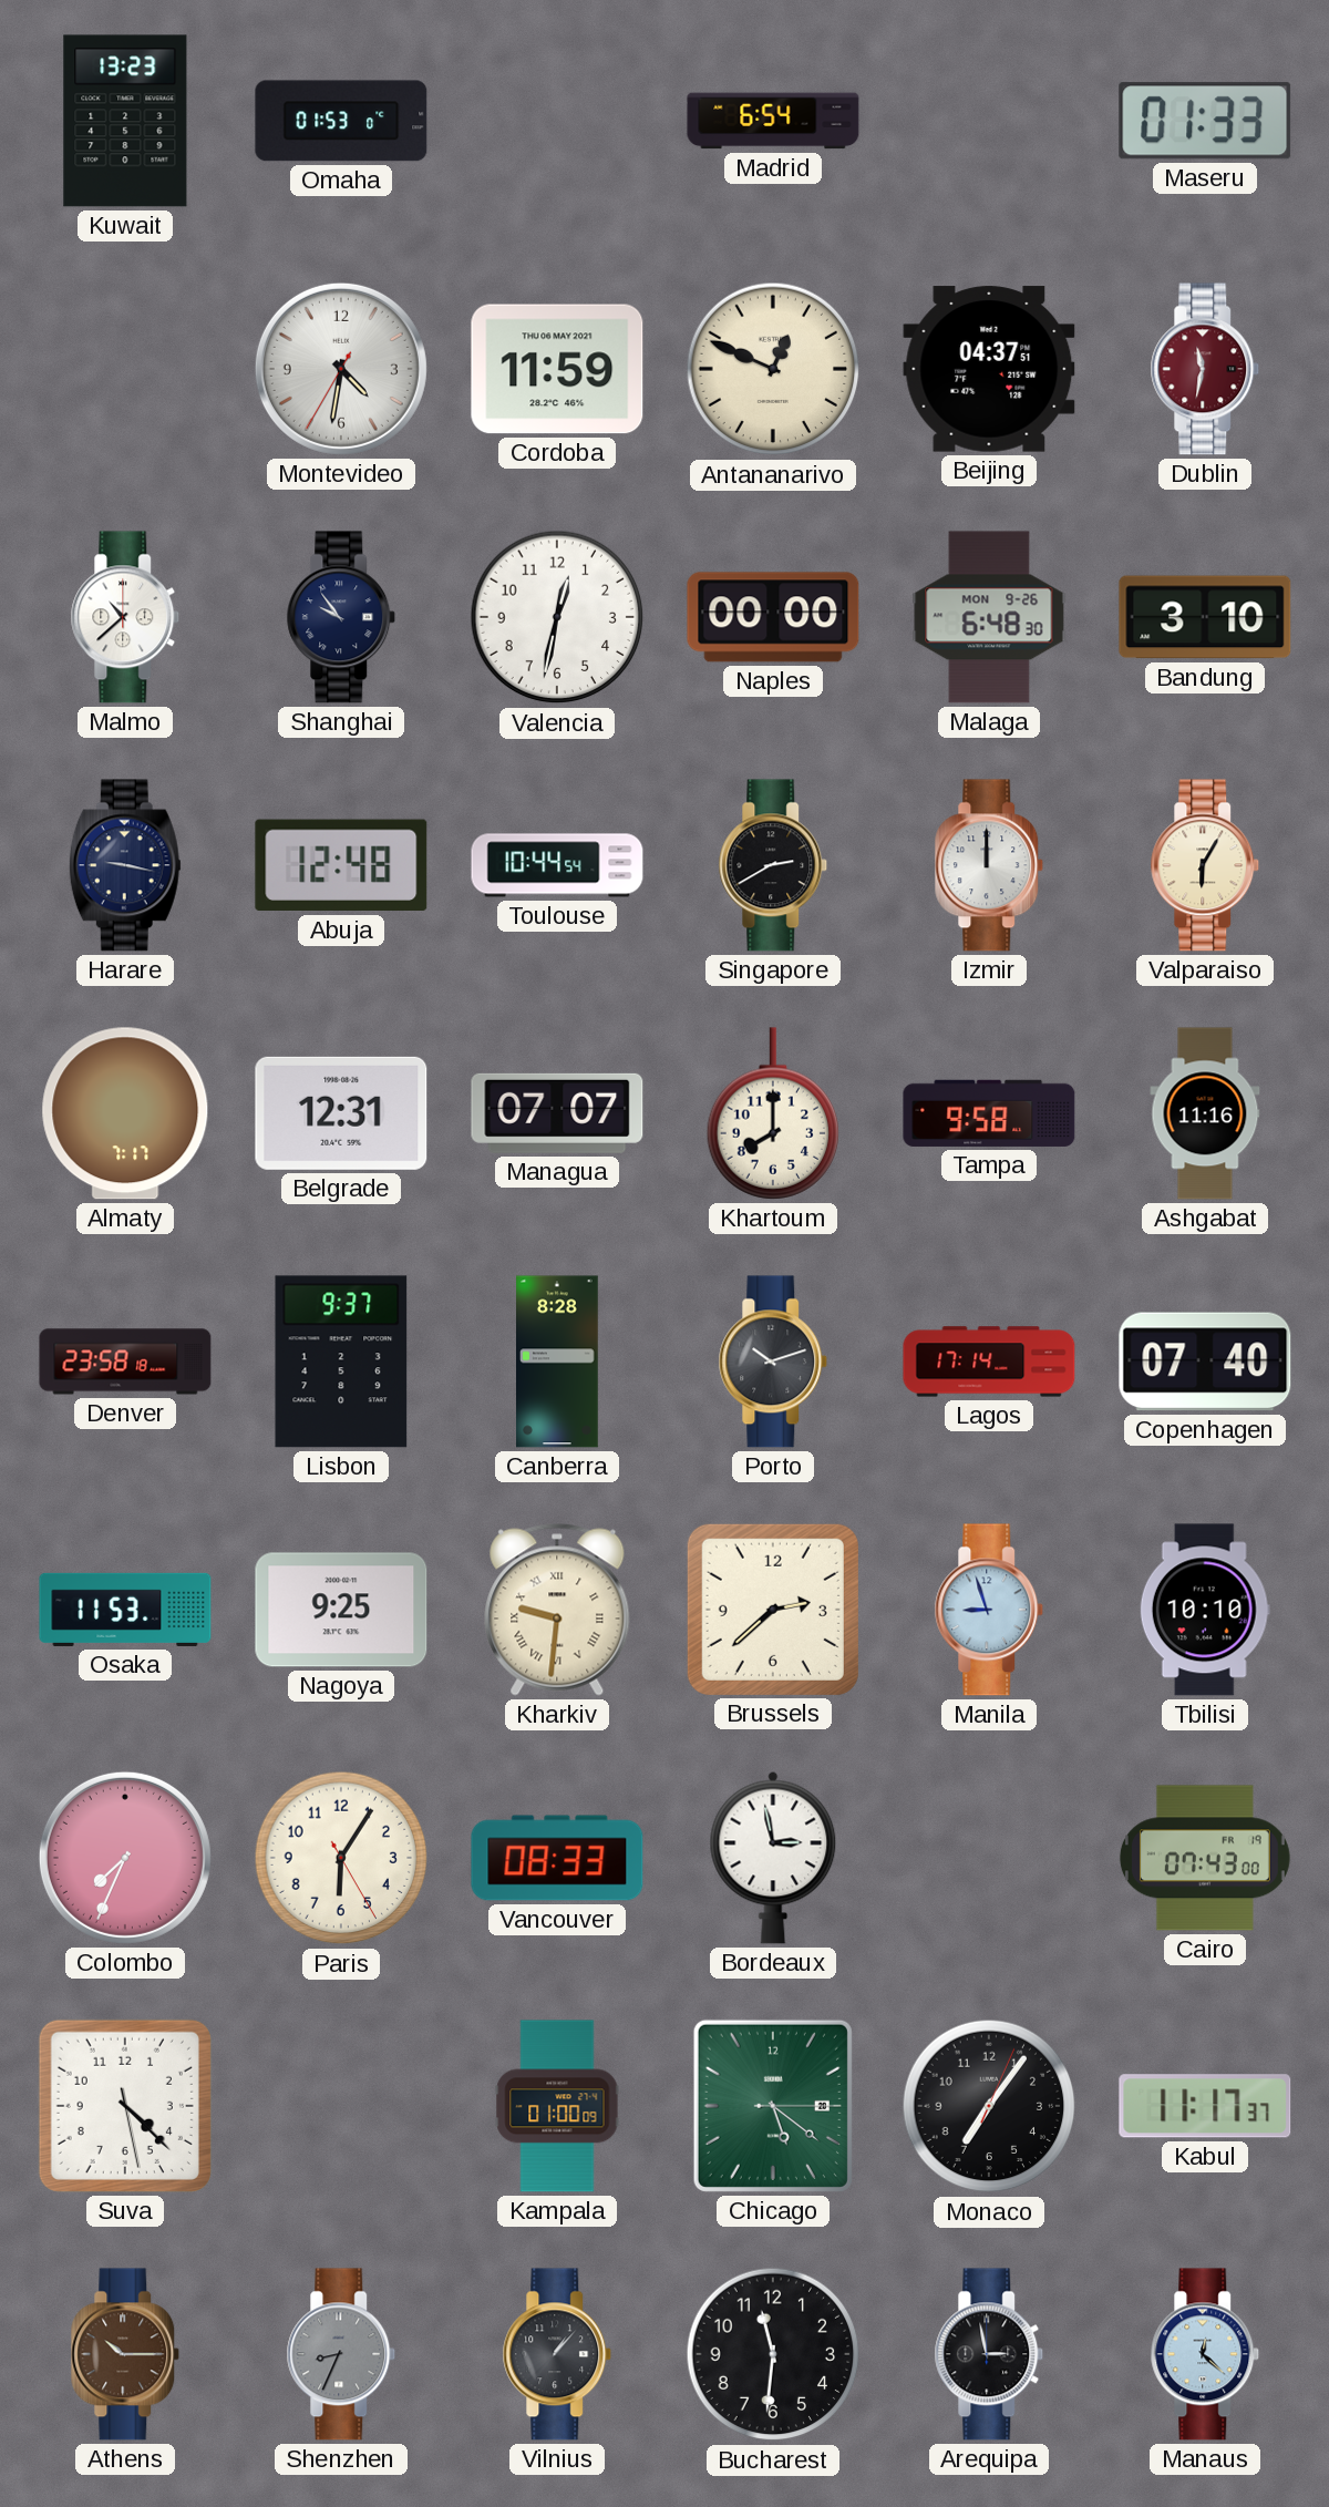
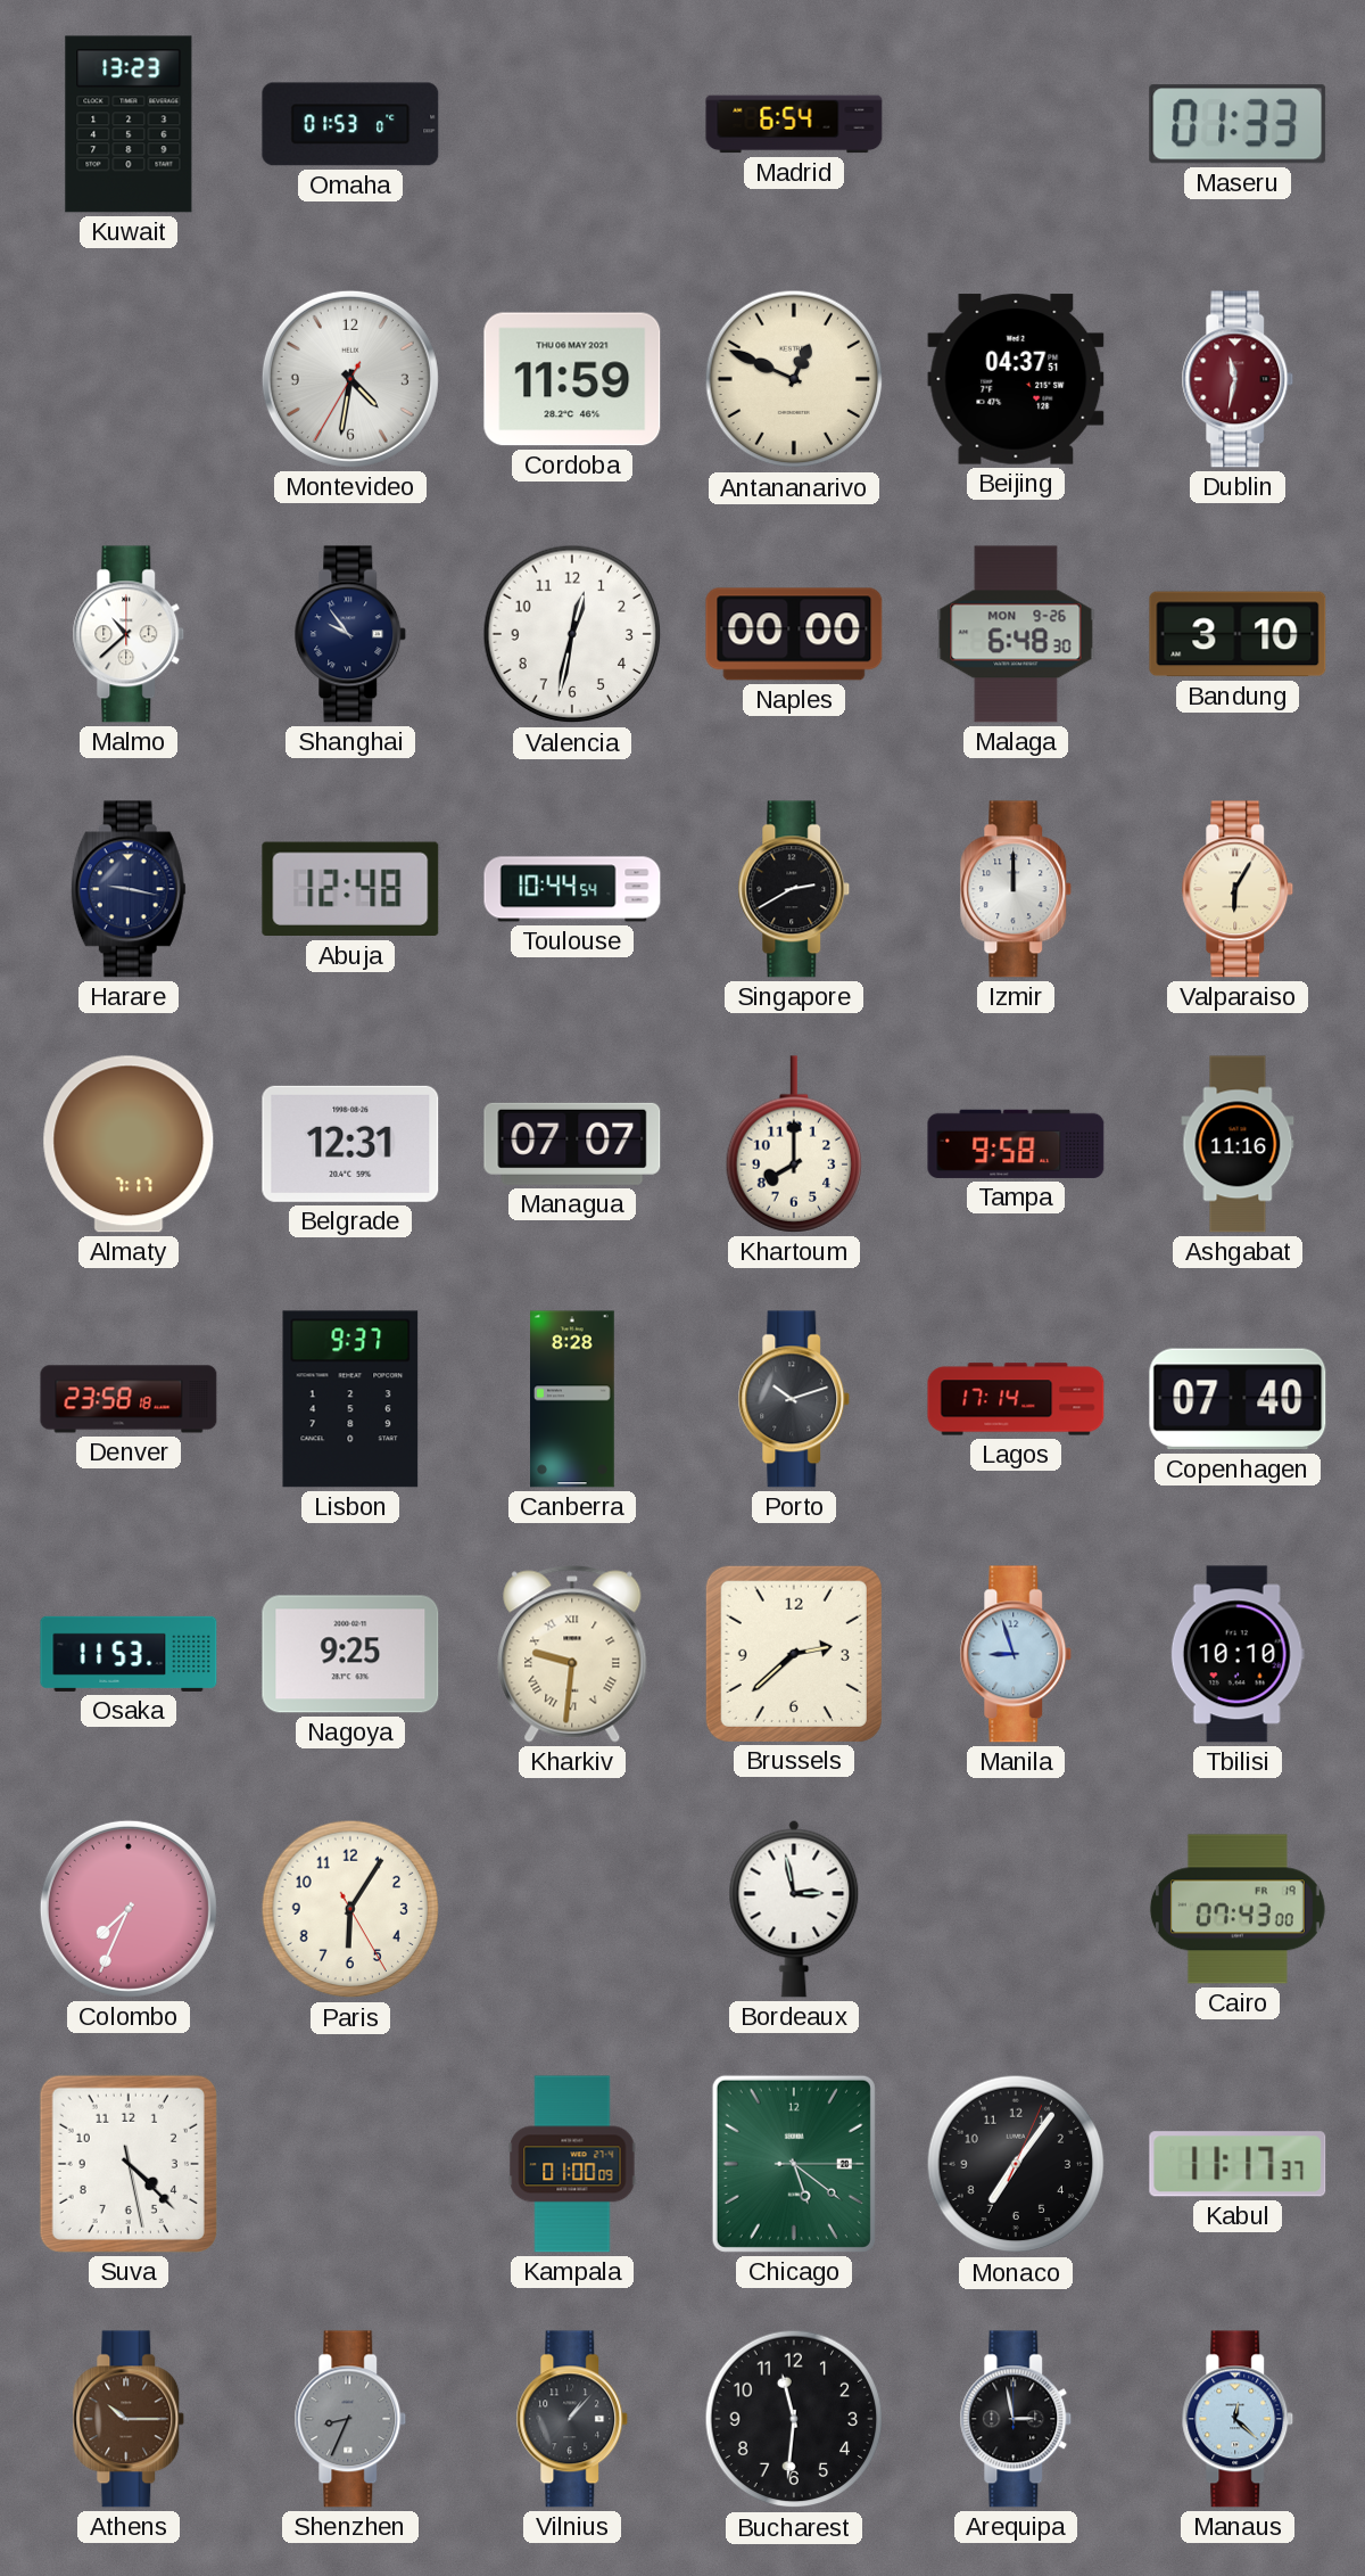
Vancouver: 08:33 -> none (557, 1858)
